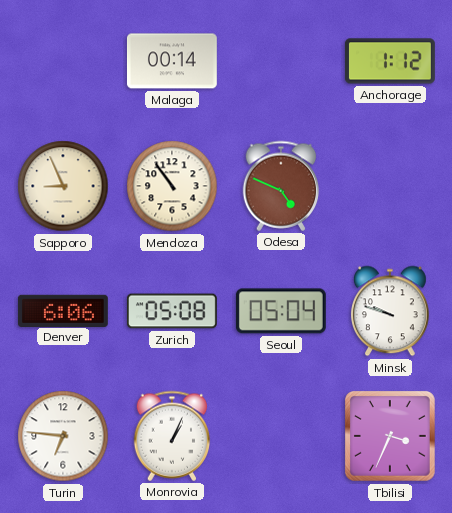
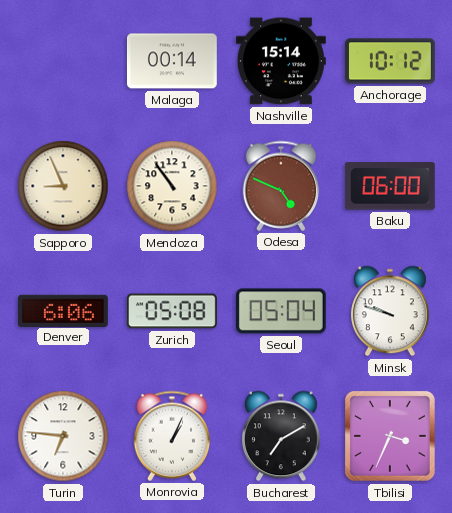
Nashville: none -> 15:14 (281, 61)
Anchorage: 1:12 -> 10:12 (390, 61)
Baku: none -> 06:00 (390, 186)
Bucharest: none -> 7:10 (282, 436)
